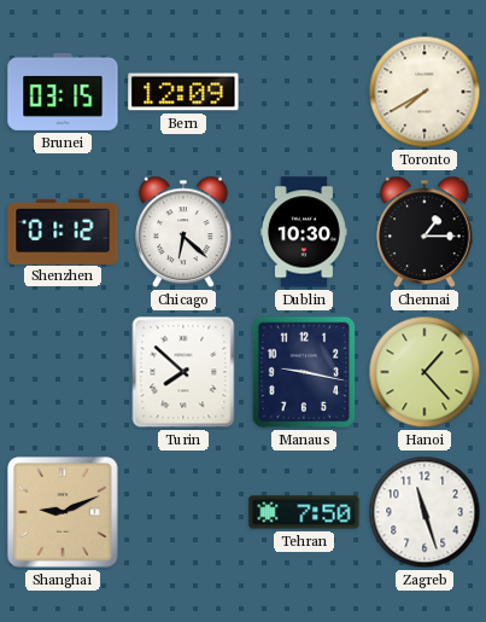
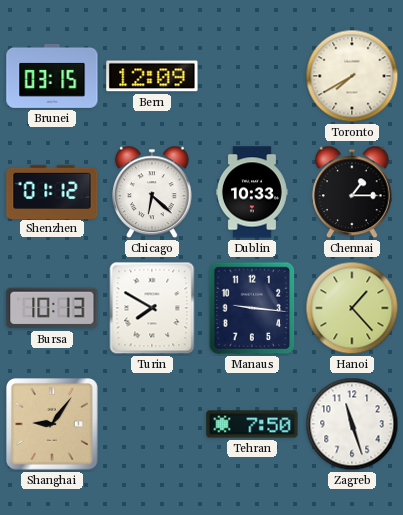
Dublin: 10:30 -> 10:33 (252, 192)
Bursa: none -> 10:13 (52, 308)
Turin: 7:52 -> 7:50 (152, 308)
Manaus: 9:17 -> 9:16 (252, 308)
Shanghai: 9:11 -> 9:06 (53, 425)
